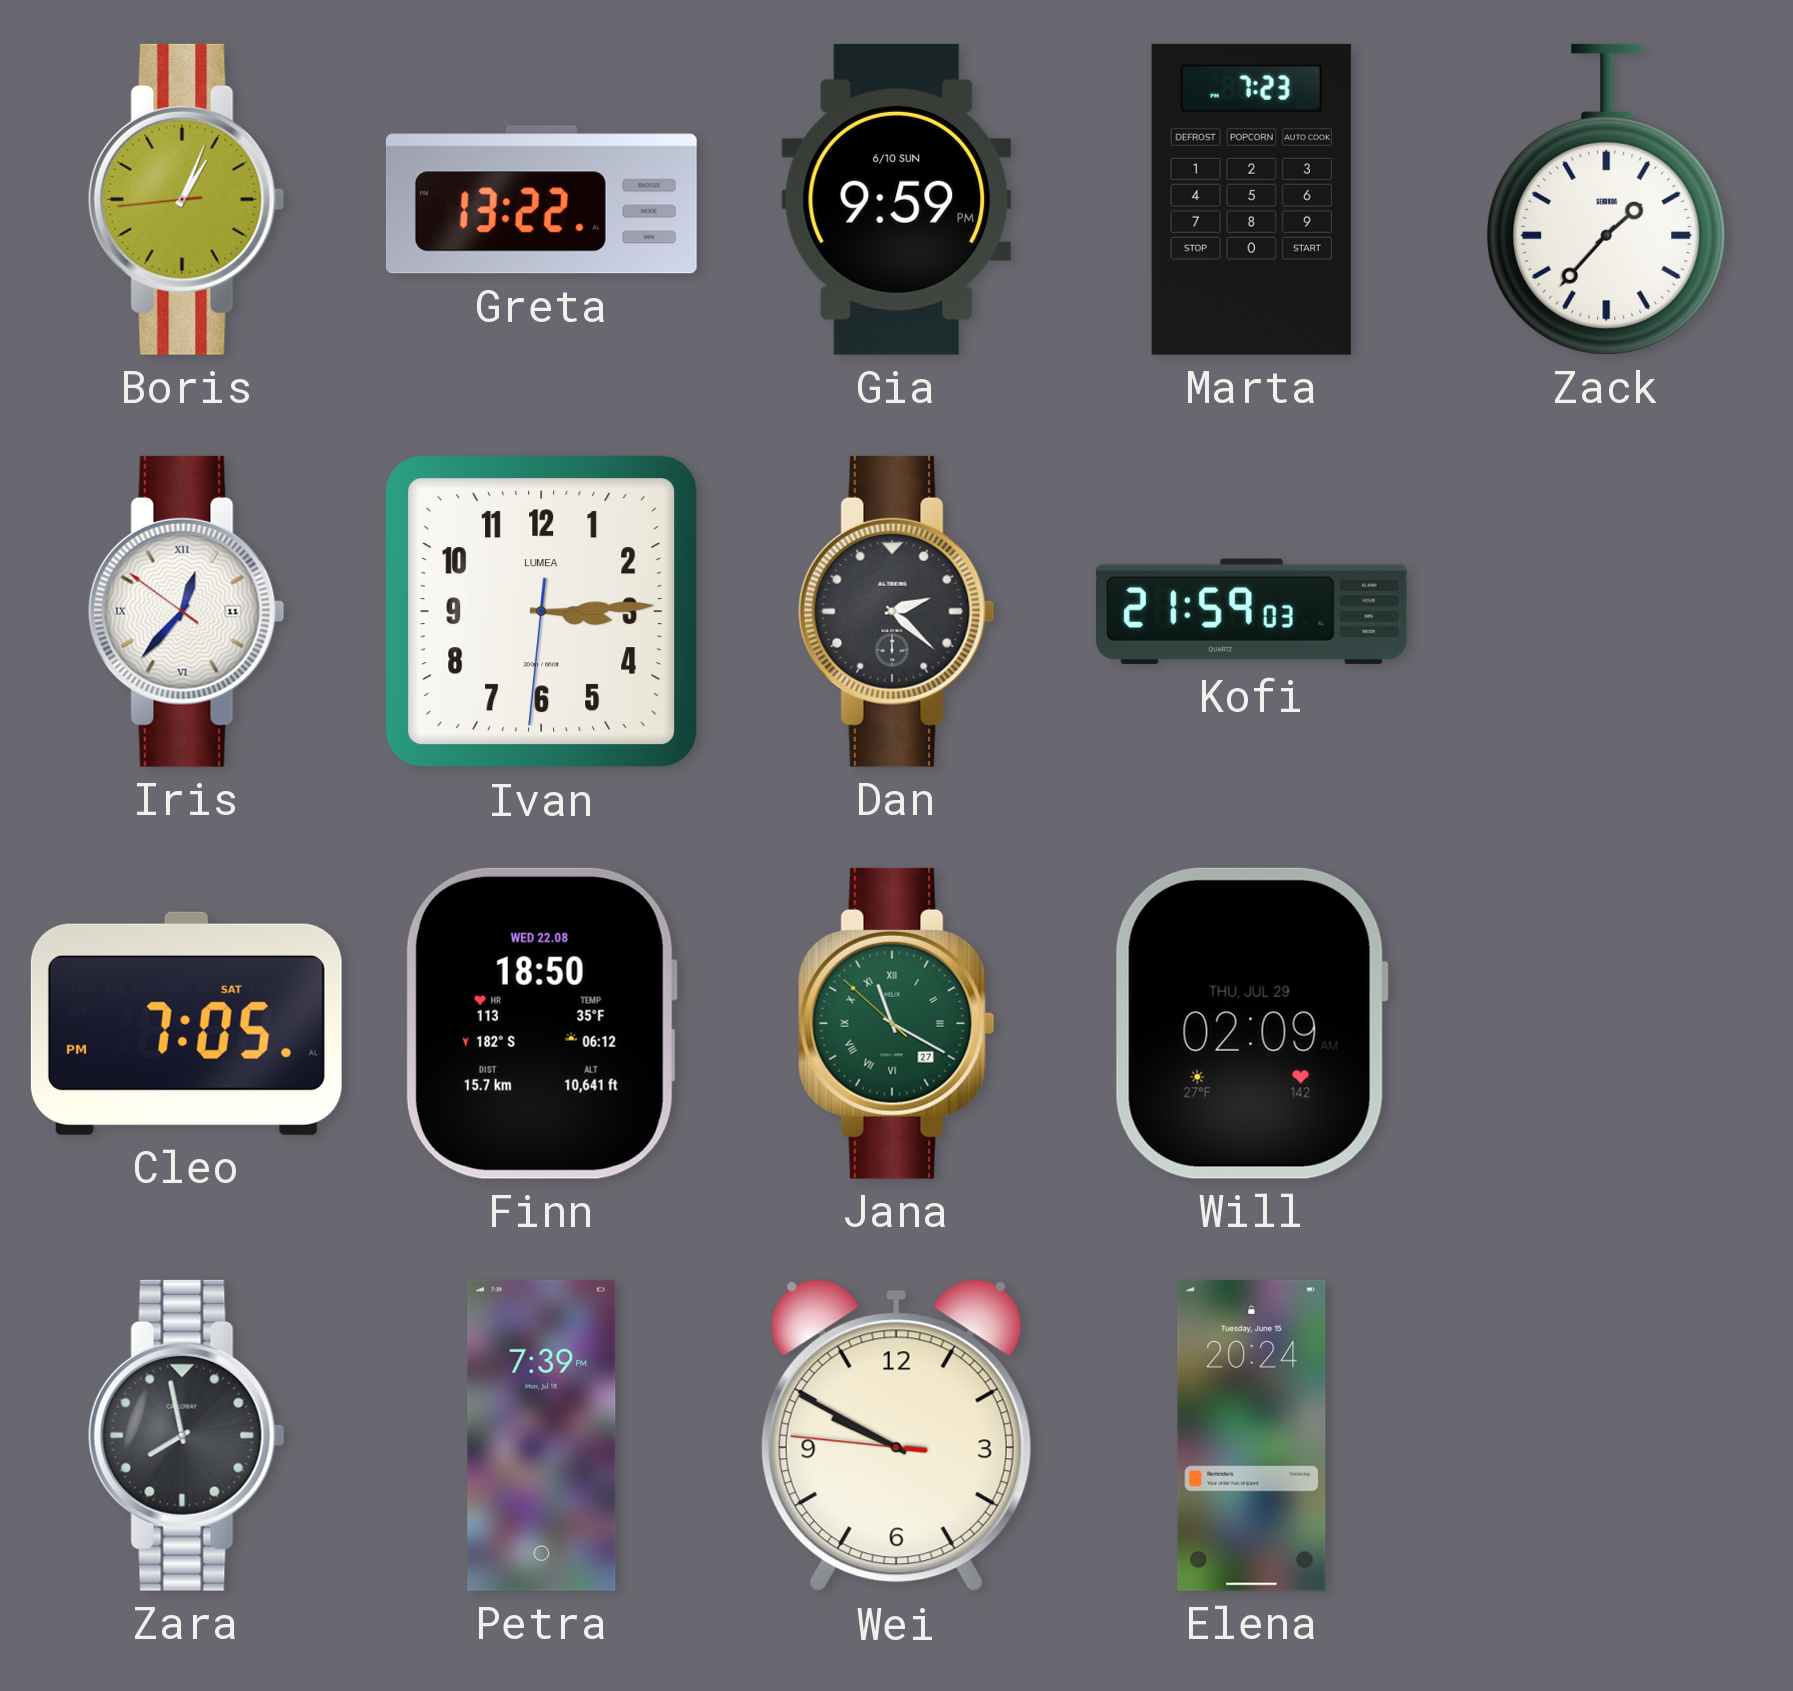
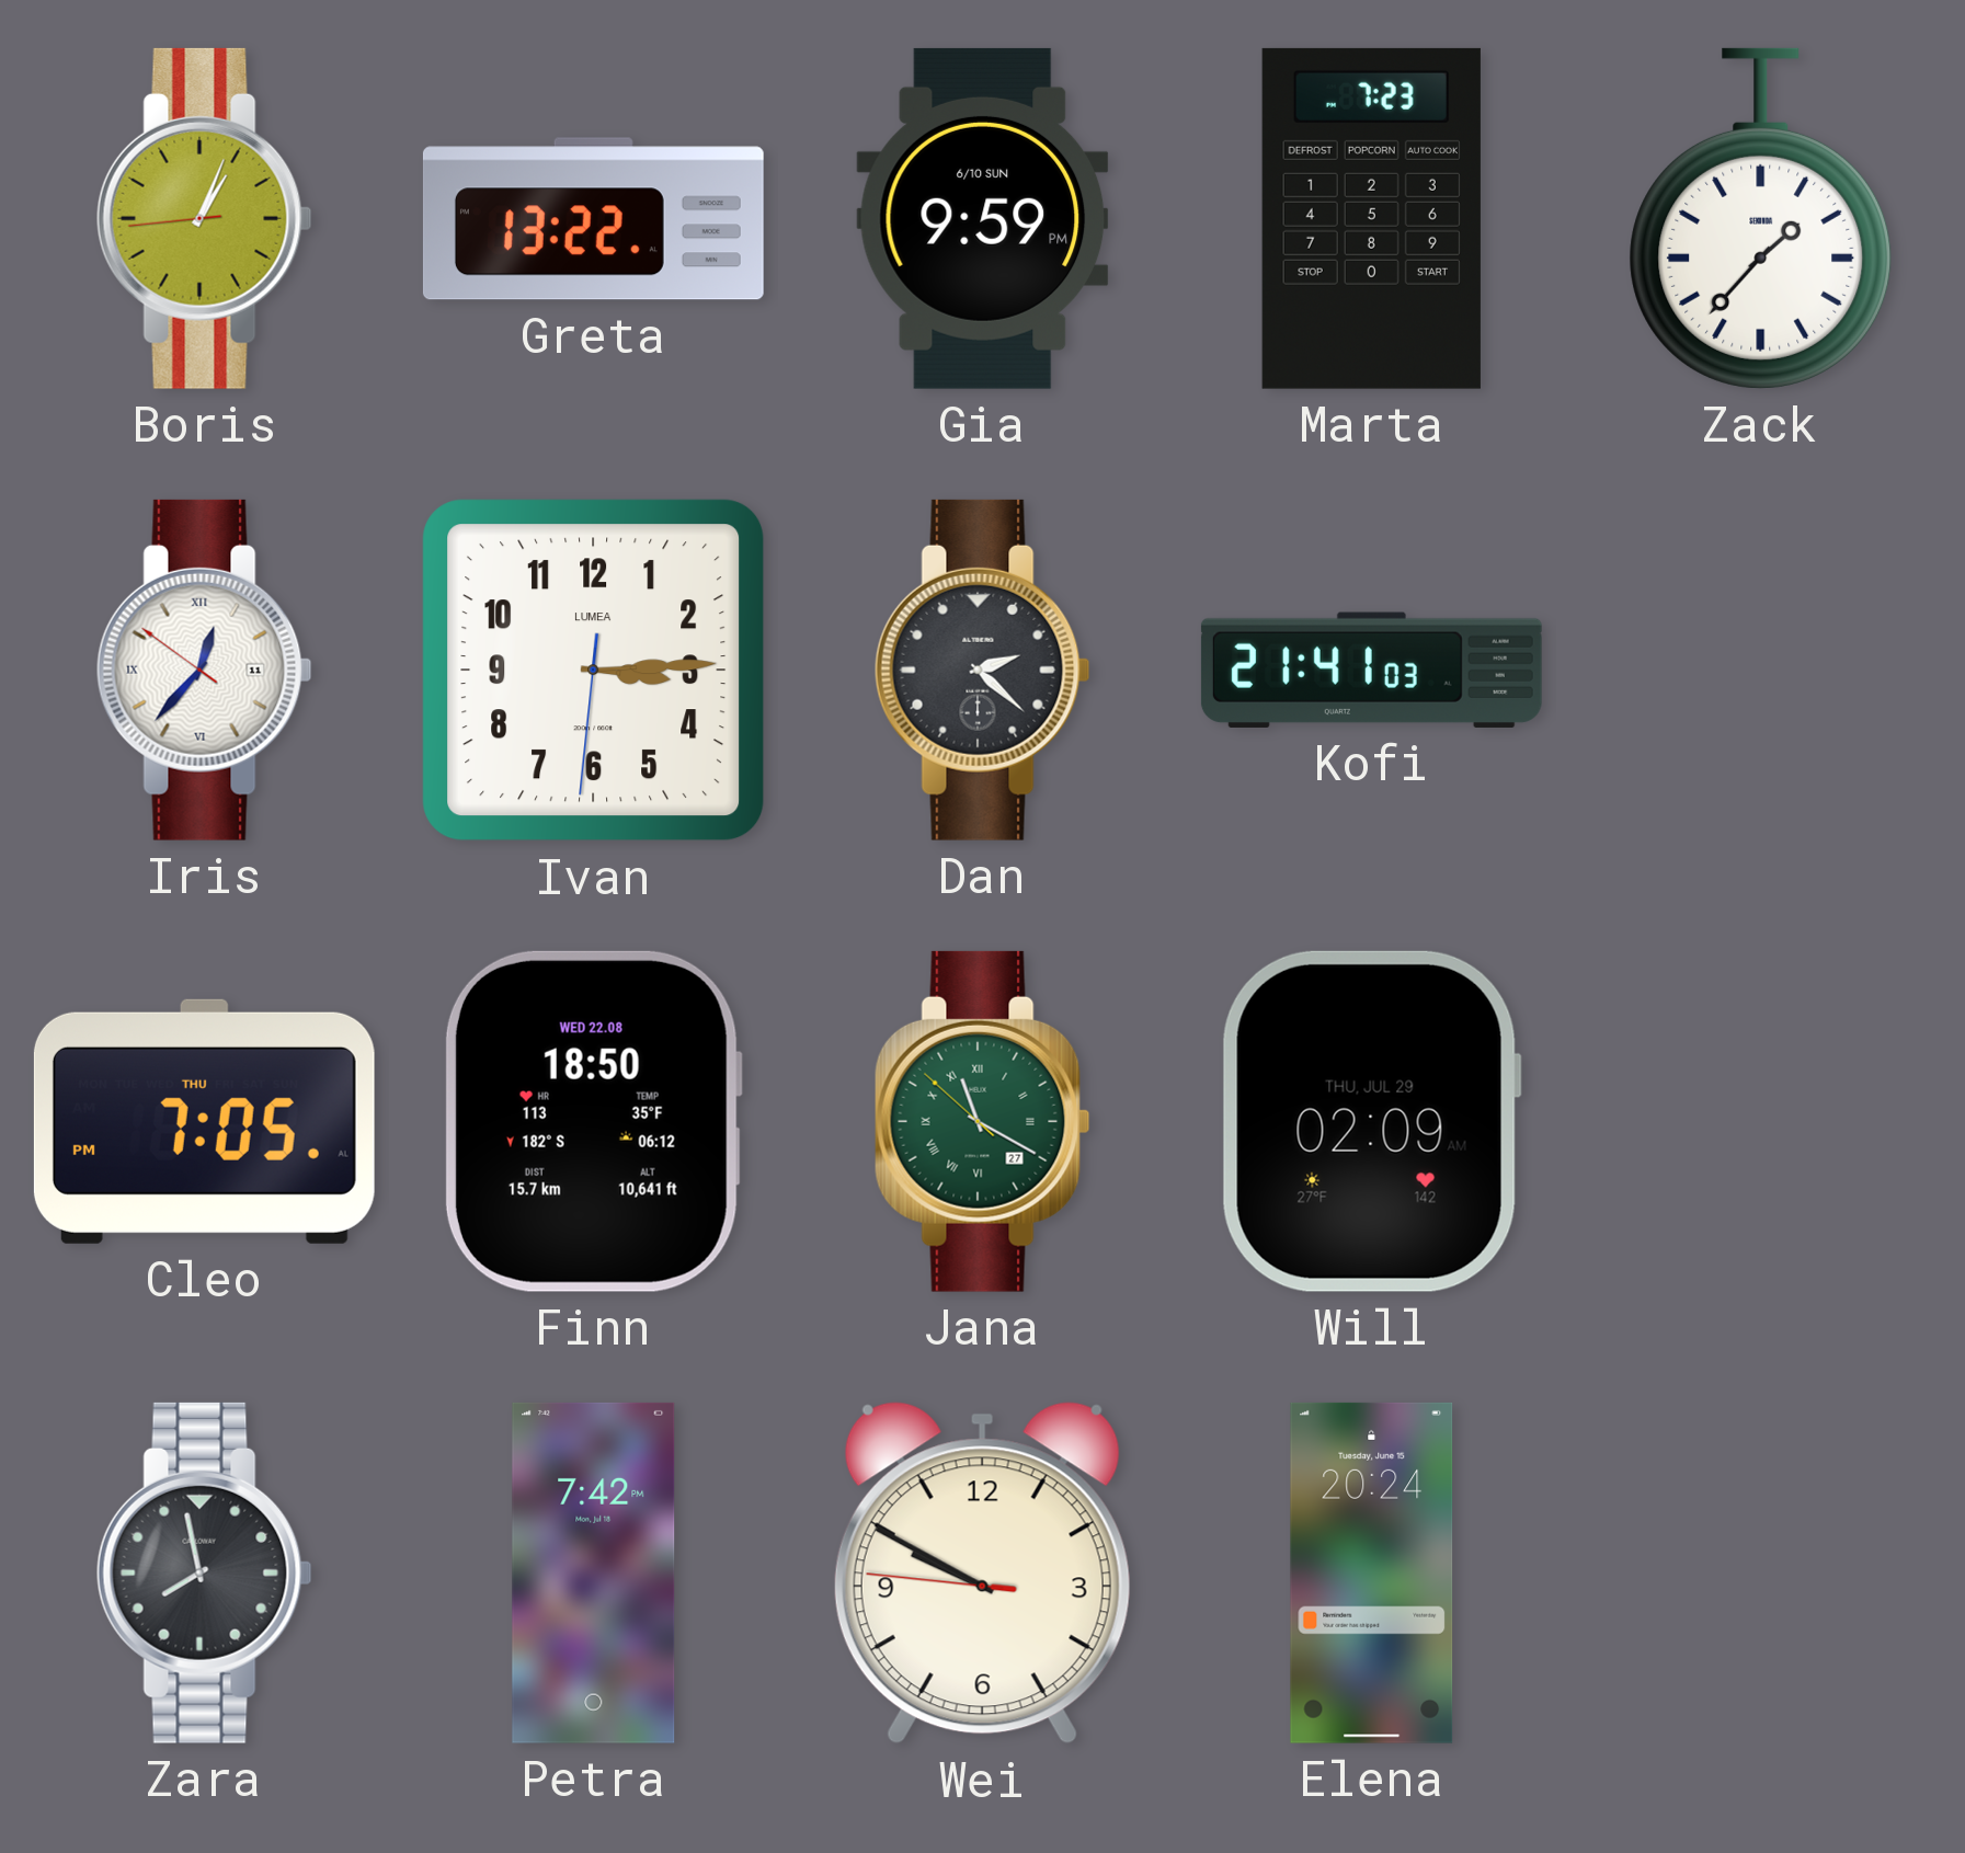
Kofi: 21:59 -> 21:41 (1371, 670)
Cleo date: SAT -> THU (204, 1121)
Petra: 7:39 -> 7:42 (594, 1572)
